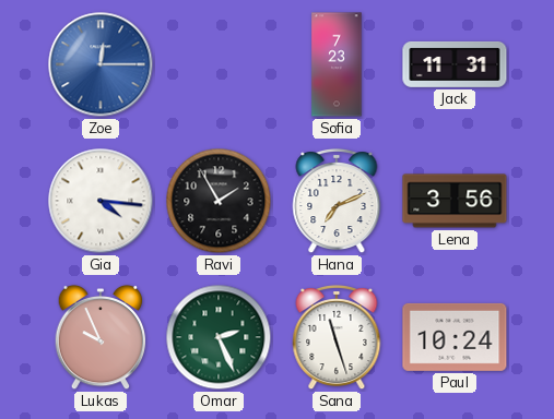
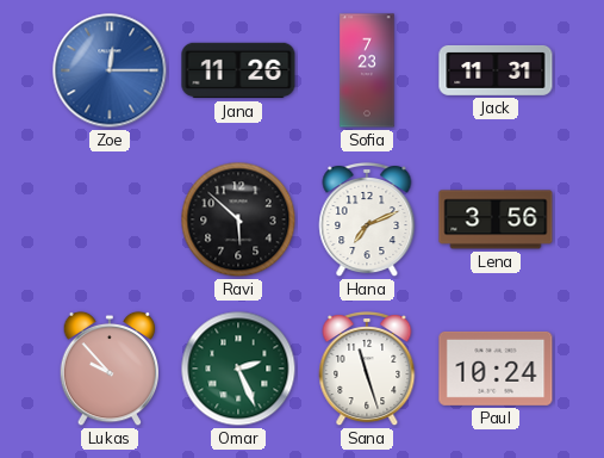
Jana: none -> 11:26 (238, 70)
Gia: 4:16 -> none (101, 201)
Ravi: 1:55 -> 5:52 (238, 219)
Lukas: 9:56 -> 9:53 (110, 369)
